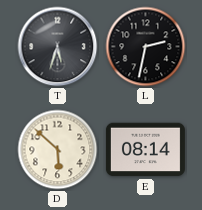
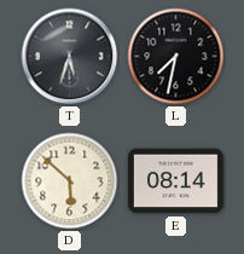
L: 2:32 -> 7:32 (176, 57)
